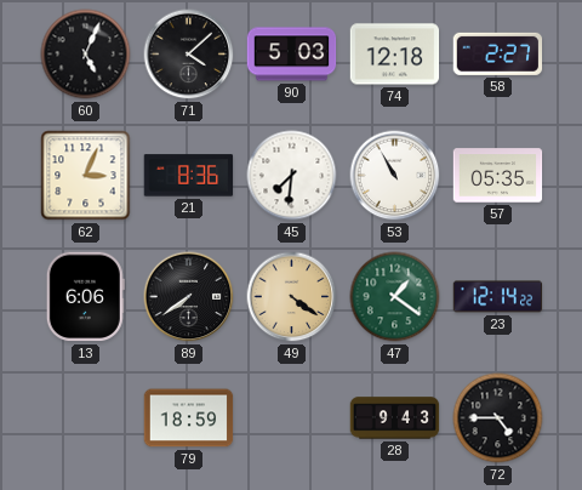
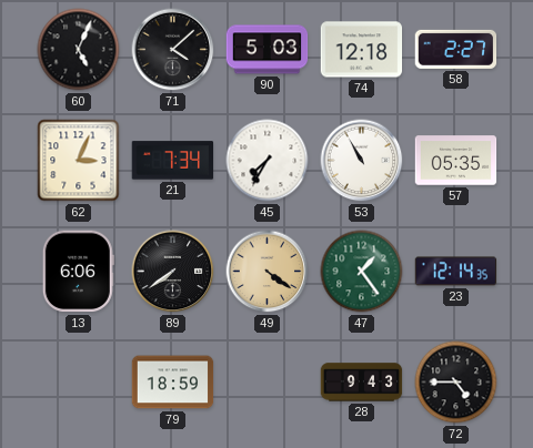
21: 8:36 -> 7:34 (173, 161)
45: 7:31 -> 7:35 (268, 161)
47: 1:21 -> 1:24 (362, 272)
23: 12:14:22 -> 12:14:35 (456, 272)
